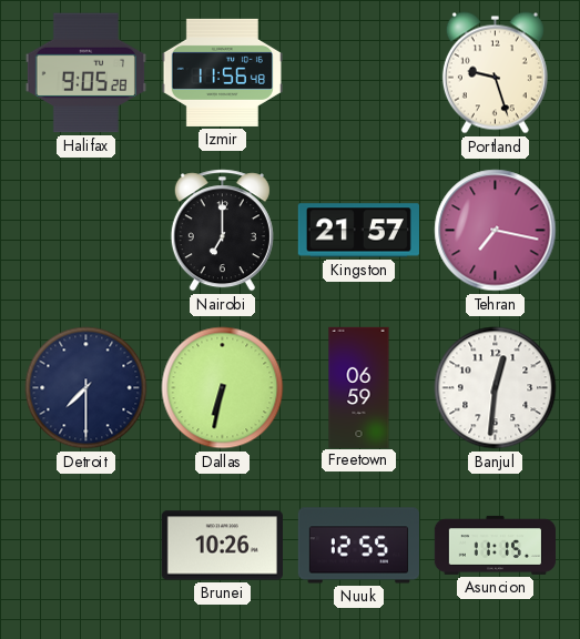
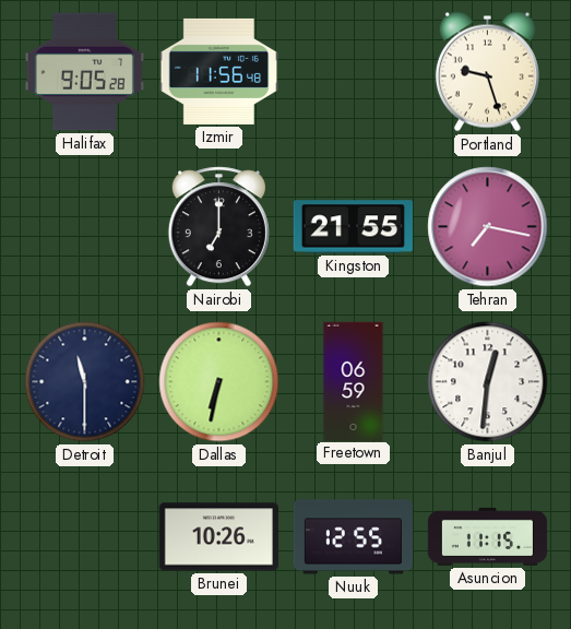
Kingston: 21:57 -> 21:55 (353, 227)
Detroit: 7:30 -> 11:30 (85, 382)
